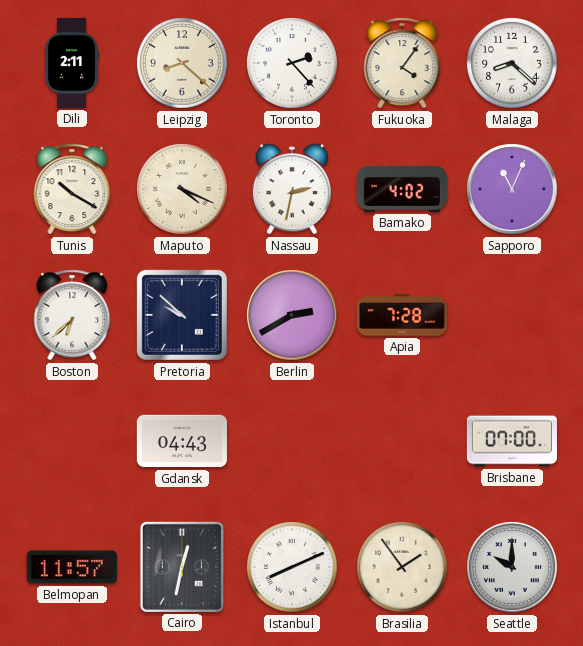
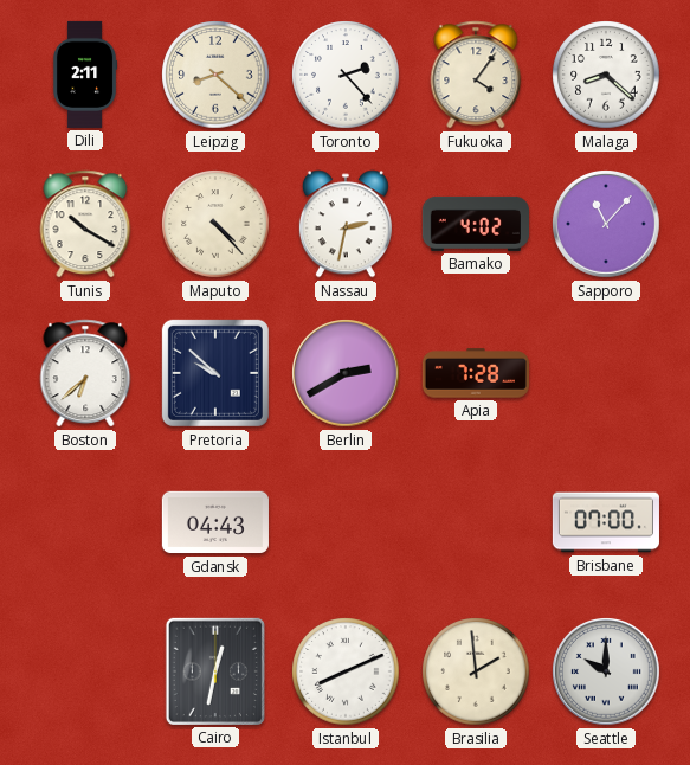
Maputo: 4:19 -> 4:23 (215, 224)
Sapporo: 11:04 -> 11:07 (606, 224)
Belmopan: 11:57 -> none (72, 567)
Brasilia: 1:54 -> 1:59 (476, 671)
